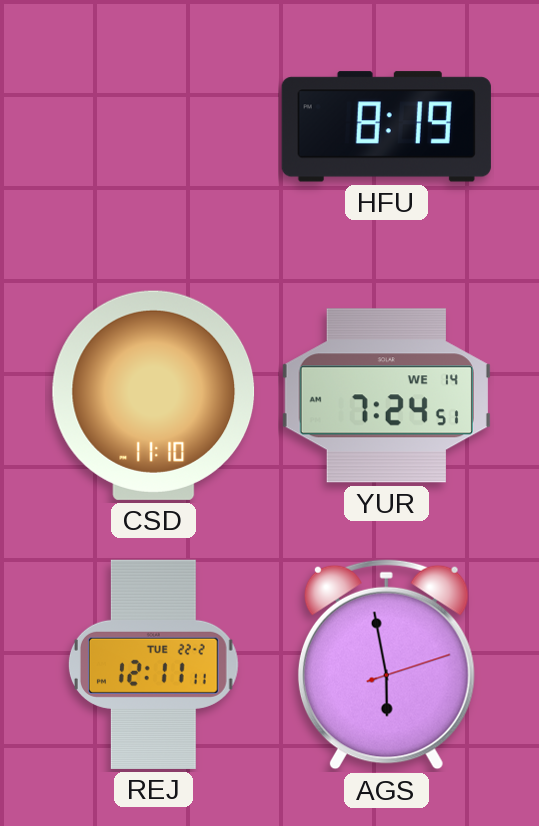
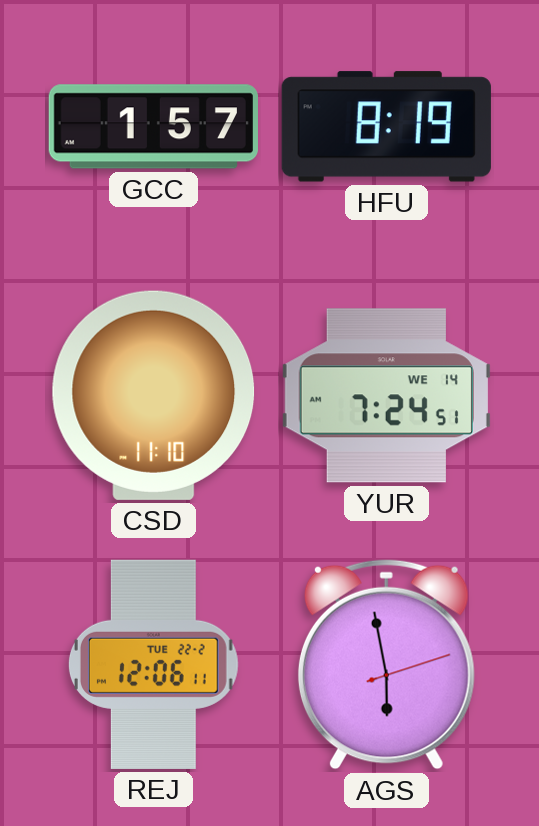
GCC: none -> 1:57 (153, 127)
REJ: 12:11 -> 12:06 (153, 664)
